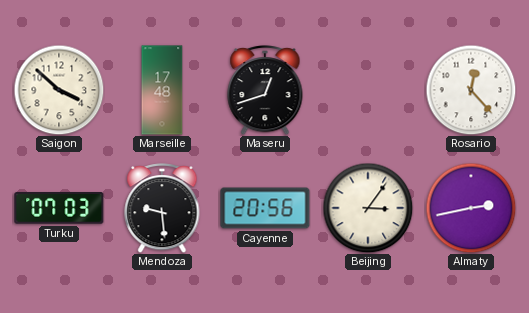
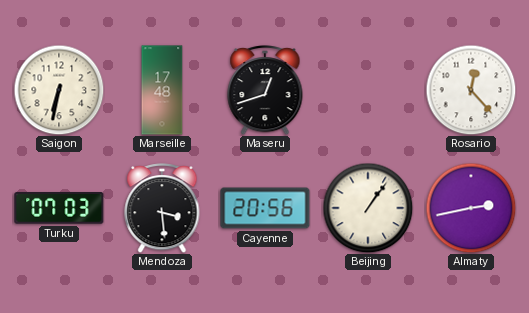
Saigon: 3:52 -> 6:32 (59, 90)
Mendoza: 9:29 -> 3:29 (162, 208)
Beijing: 3:06 -> 1:06 (368, 208)
